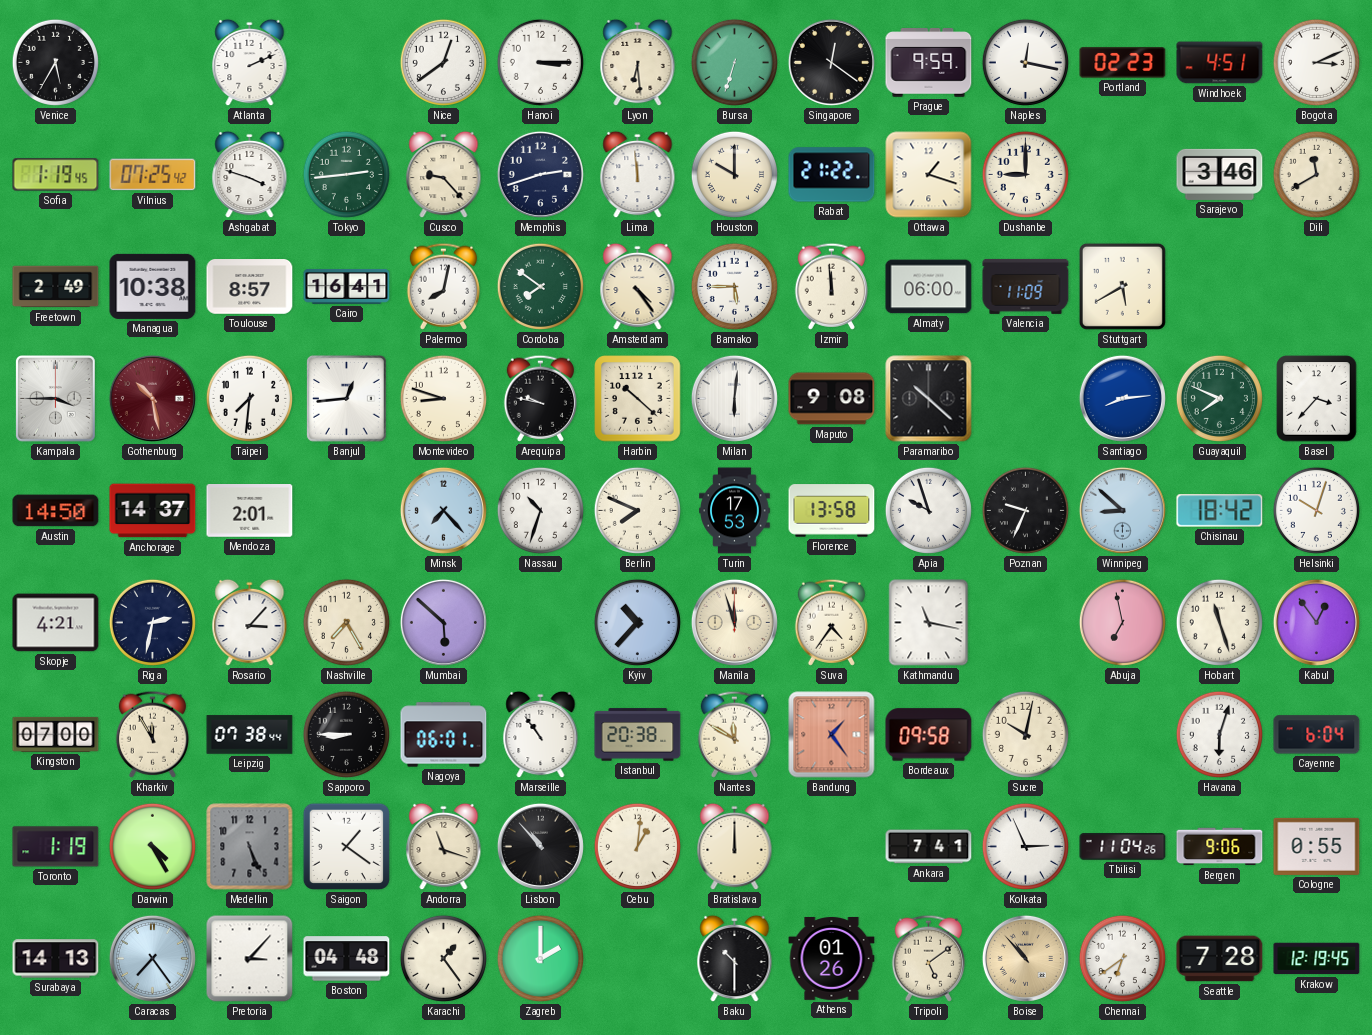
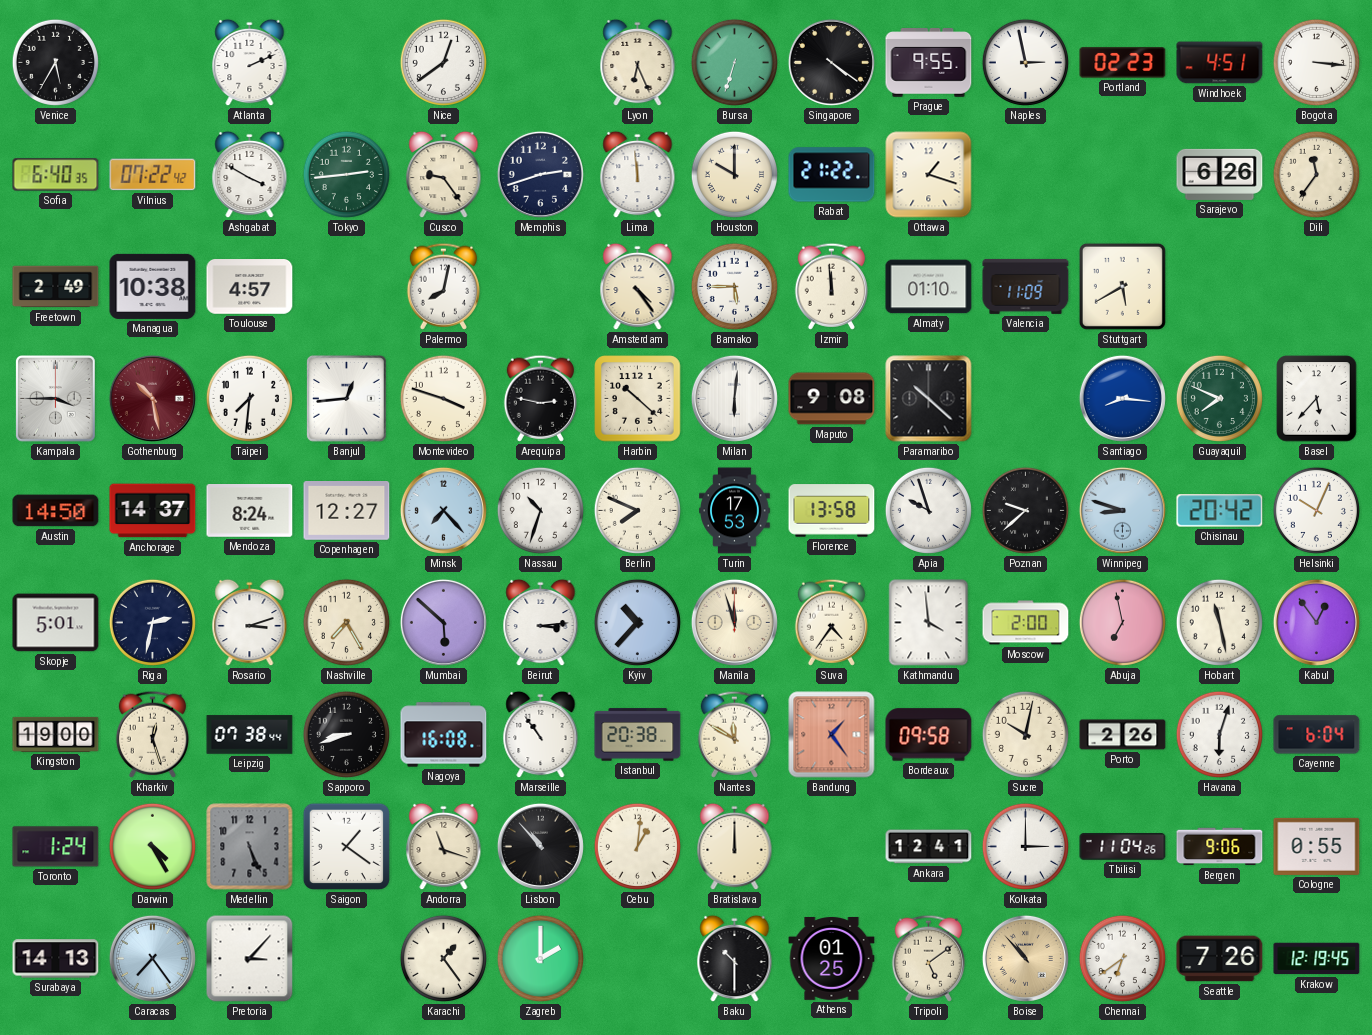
Hanoi: 3:15 -> none (540, 62)
Lyon: 6:29 -> 6:26 (638, 63)
Singapore: 12:21 -> 4:21 (831, 62)
Prague: 9:59 -> 9:55 (929, 63)
Naples: 12:17 -> 2:58 (1025, 62)
Bogota: 3:11 -> 3:16 (1316, 62)
Sofia: 1:19 -> 6:40 (56, 175)
Vilnius: 07:25 -> 07:22 (153, 175)
Ashgabat: 3:48 -> 3:50 (250, 175)
Cusco: 9:23 -> 9:24 (444, 175)
Dushanbe: 9:00 -> none (1025, 174)
Sarajevo: 3:46 -> 6:26 (1220, 174)
Dili: 11:40 -> 11:36 (1316, 174)
Toulouse: 8:57 -> 4:57 (250, 287)
Cairo: 16:41 -> none (347, 286)
Cordoba: 7:51 -> none (540, 286)
Almaty: 06:00 -> 01:10 (929, 287)
Montevideo: 8:48 -> 3:48 (443, 398)
Arequipa: 9:47 -> 2:47 (540, 398)
Santiago: 8:14 -> 8:16 (1122, 398)
Basel: 3:37 -> 5:37 (1317, 399)
Mendoza: 2:01 -> 8:24 (250, 511)
Copenhagen: none -> 12:27 (347, 511)
Poznan: 9:34 -> 9:38 (1025, 510)
Winnipeg: 8:52 -> 8:48 (1122, 510)
Chisinau: 18:42 -> 20:42 (1220, 511)
Helsinki: 10:03 -> 10:04 (1316, 510)
Skopje: 4:21 -> 5:01 (56, 623)
Rosario: 3:07 -> 3:12 (250, 623)
Beirut: none -> 3:14 (541, 623)
Kathmandu: 11:17 -> 3:59 (929, 623)
Moscow: none -> 2:00 (1026, 623)
Hobart: 11:27 -> 11:28 (1219, 622)
Kingston: 07:00 -> 19:00 (56, 734)
Kharkiv: 11:55 -> 12:27 (152, 734)
Sapporo: 8:45 -> 8:42 (346, 734)
Nagoya: 06:01 -> 16:08 (444, 735)
Porto: none -> 2:26 (1123, 735)
Toronto: 1:19 -> 1:24 (56, 847)
Ankara: 7:41 -> 12:41 (929, 847)
Kolkata: 2:56 -> 3:00 (1025, 846)
Boston: 04:48 -> none (347, 959)
Athens: 01:26 -> 01:25 (832, 959)
Seattle: 7:28 -> 7:26 (1220, 959)
